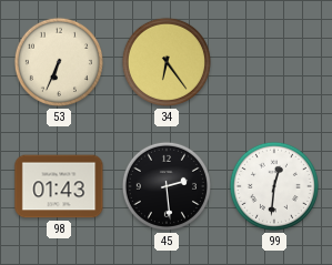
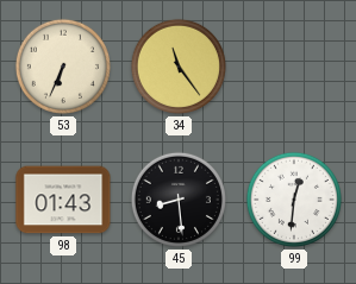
34: 6:24 -> 11:24 (179, 67)
45: 2:29 -> 8:29 (179, 200)
